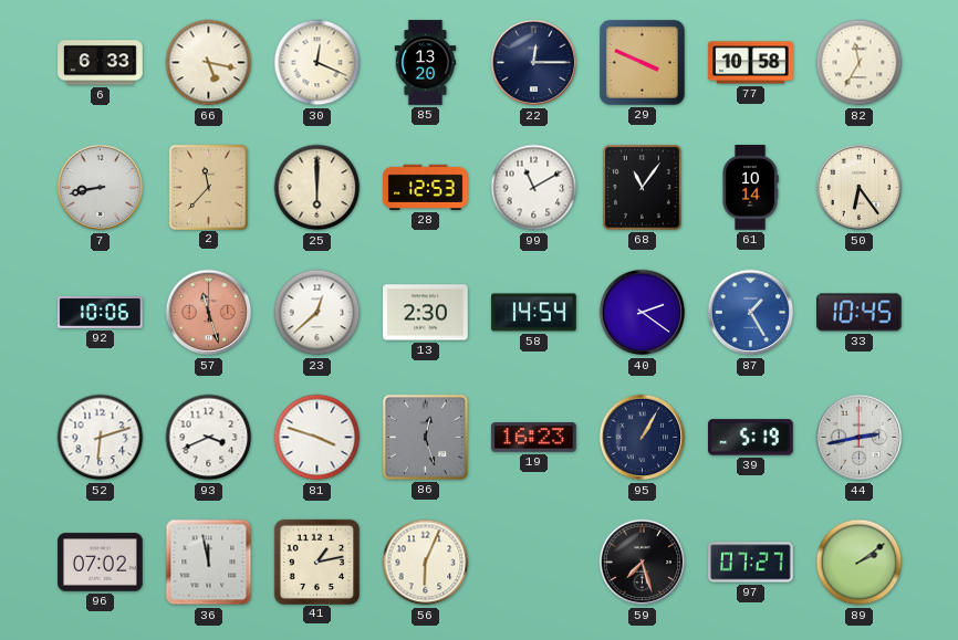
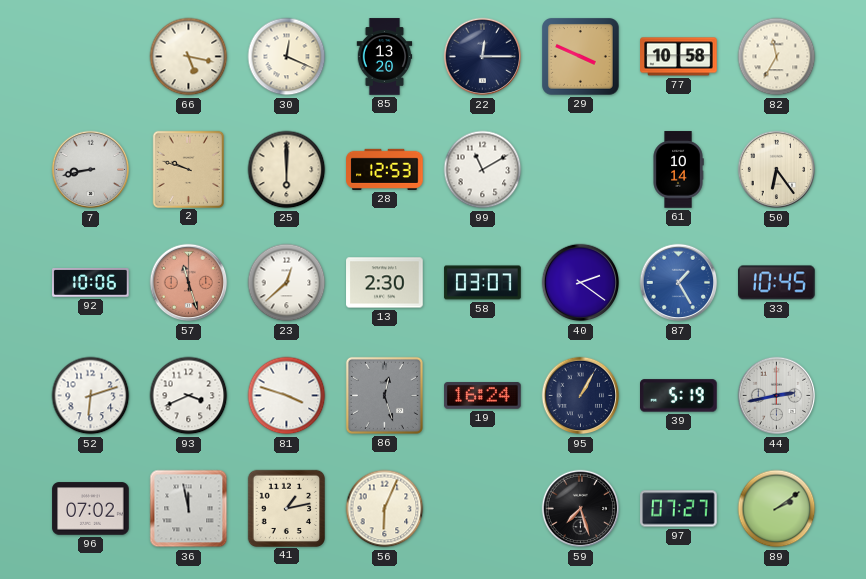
6: 6:33 -> none (101, 63)
2: 11:37 -> 9:48 (188, 169)
68: 11:06 -> none (642, 187)
58: 14:54 -> 03:07 (483, 283)
19: 16:23 -> 16:24 (483, 396)
